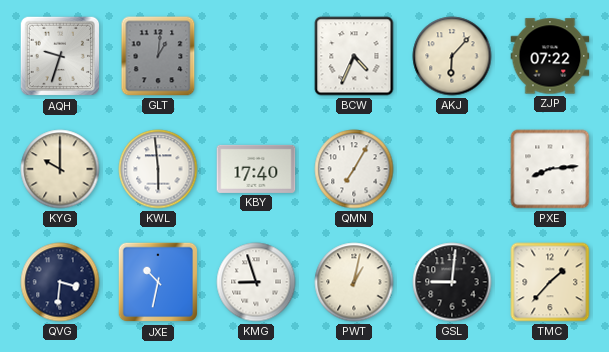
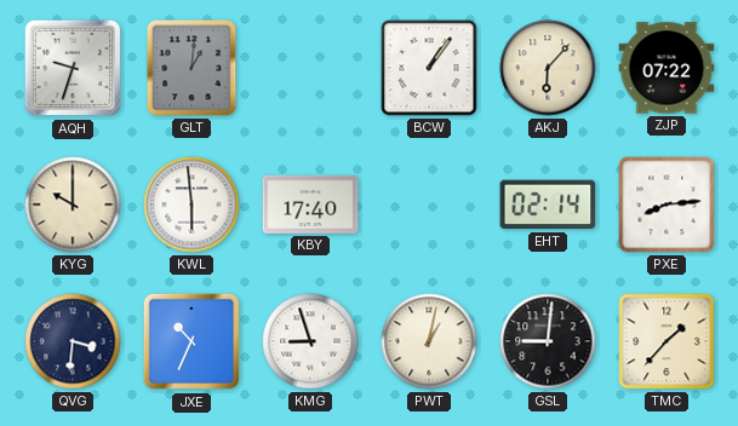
BCW: 4:34 -> 1:06 (429, 68)
QMN: 7:05 -> none (354, 169)
EHT: none -> 02:14 (548, 205)
JXE: 10:32 -> 10:34 (191, 341)
